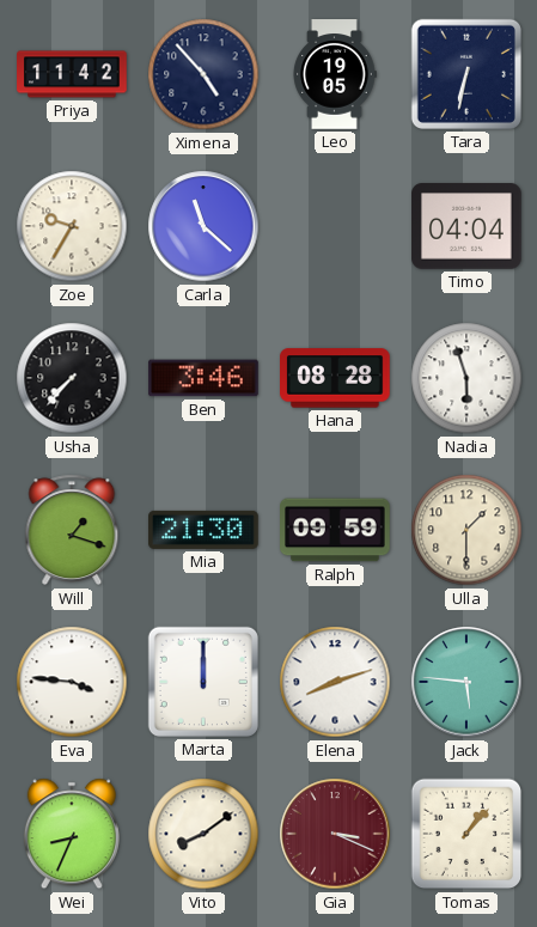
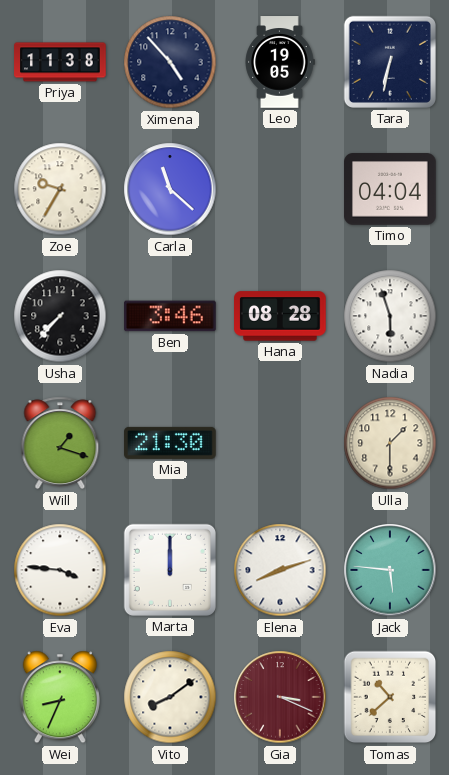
Priya: 11:42 -> 11:38 (60, 62)
Ralph: 09:59 -> none (335, 530)
Tomas: 1:07 -> 10:38 (390, 697)
